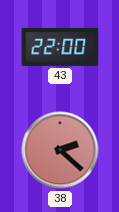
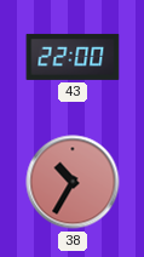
38: 2:22 -> 10:35 (73, 182)
